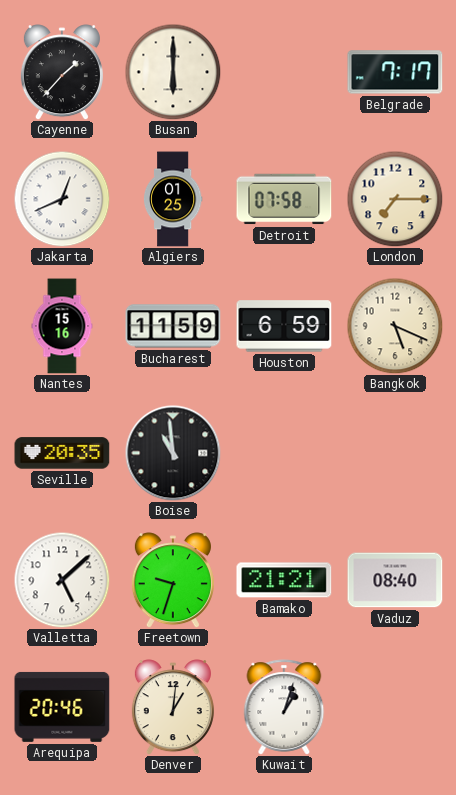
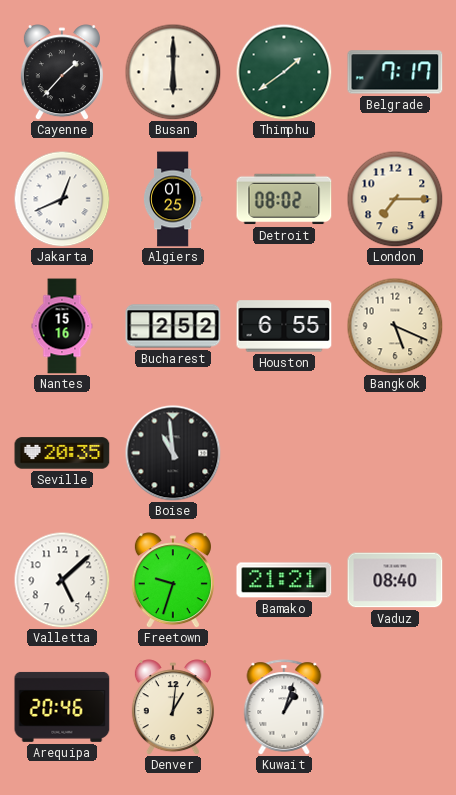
Thimphu: none -> 1:39 (284, 72)
Detroit: 07:58 -> 08:02 (284, 199)
Bucharest: 11:59 -> 2:52 (173, 326)
Houston: 6:59 -> 6:55 (284, 326)
